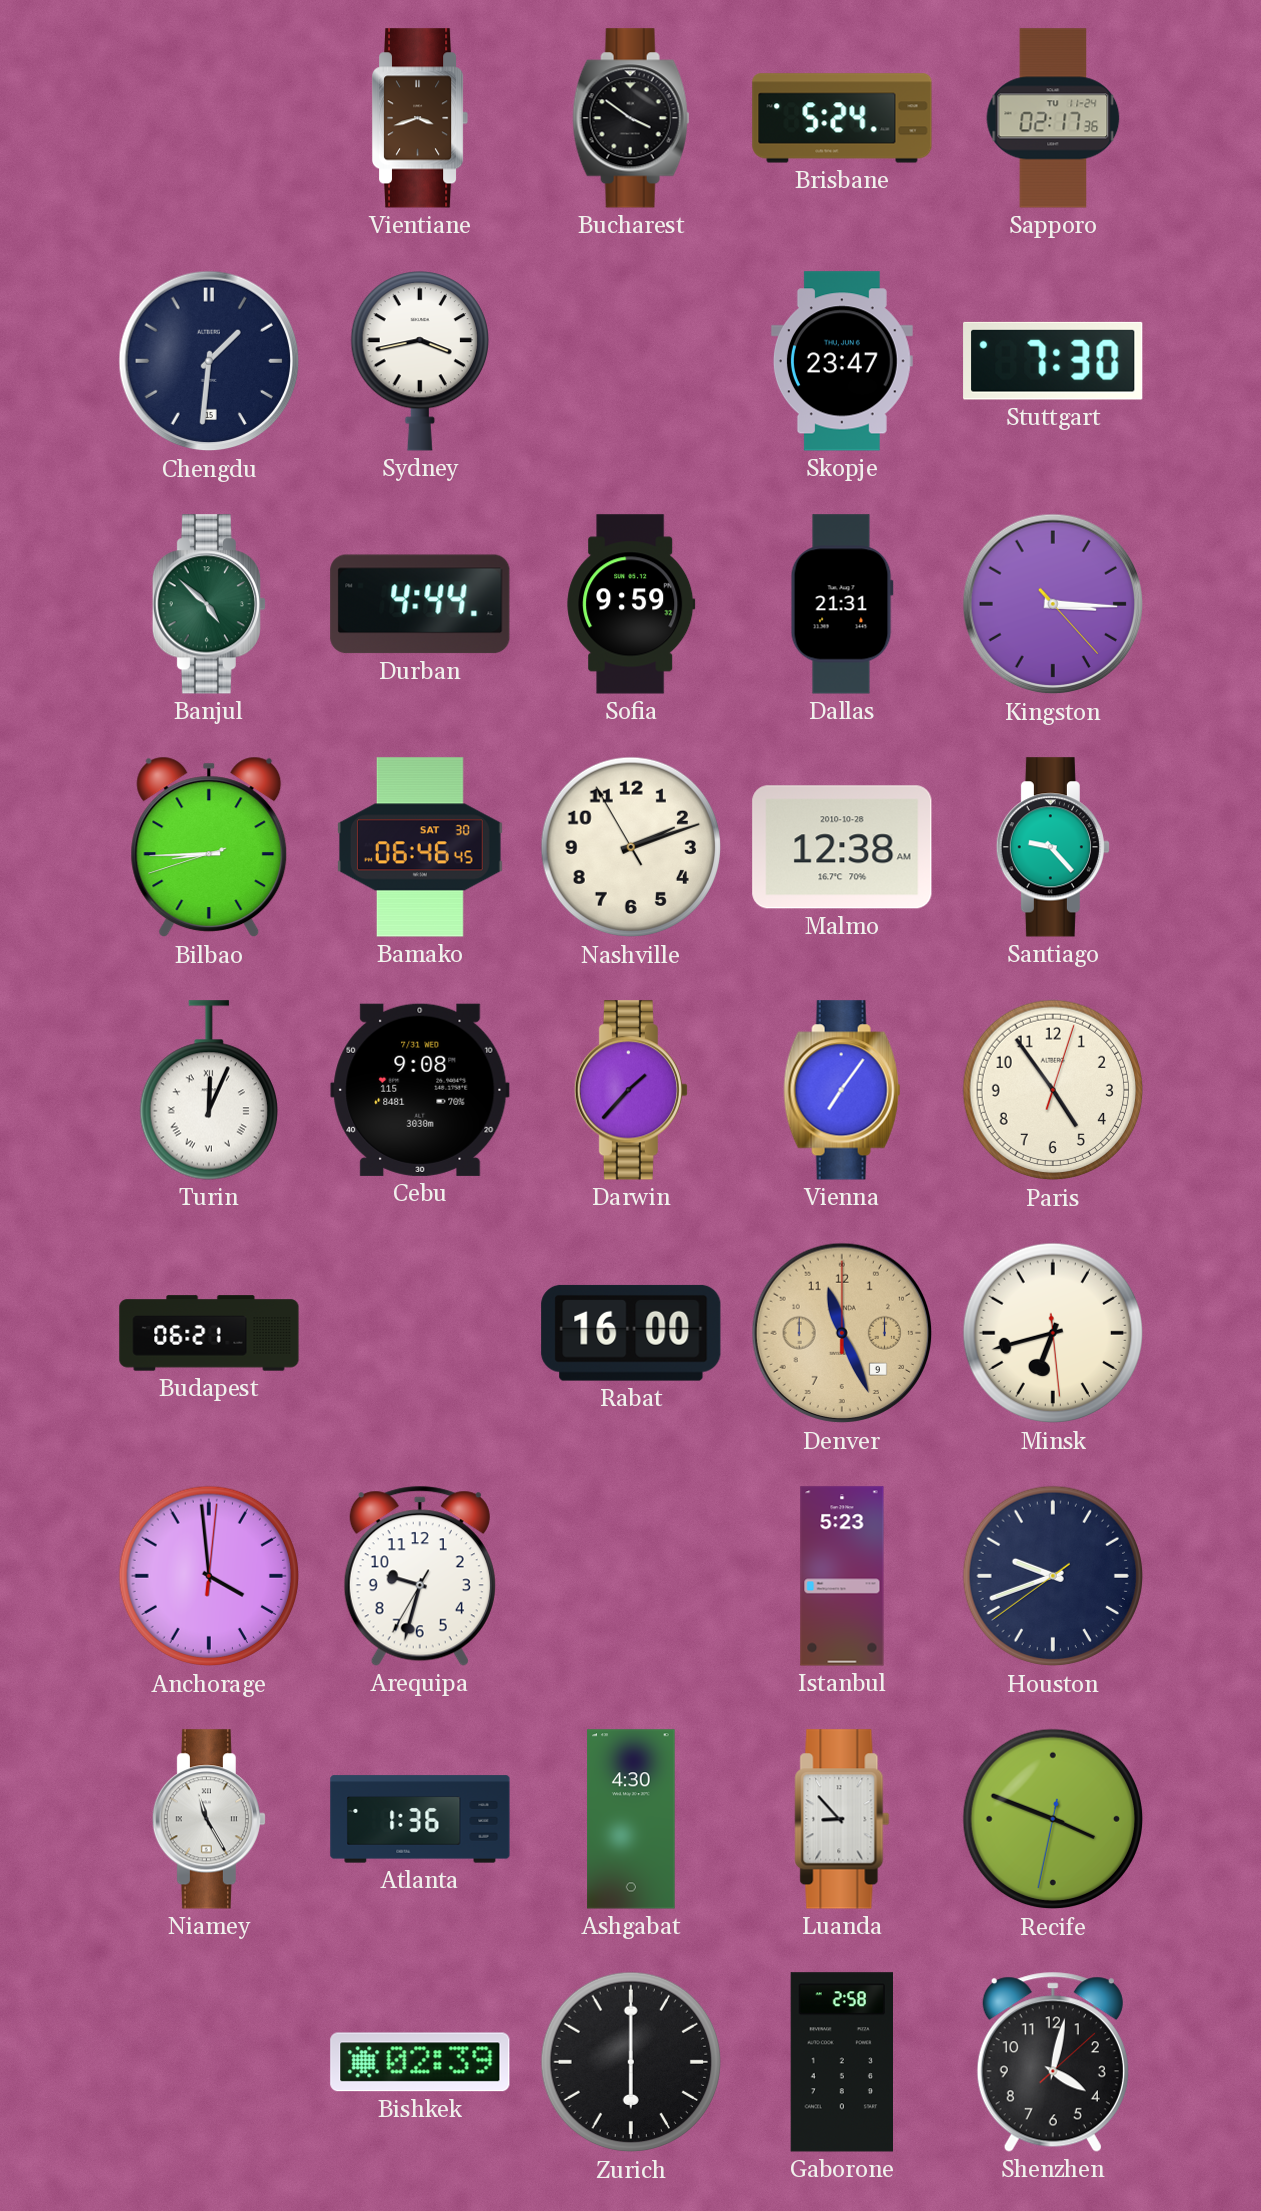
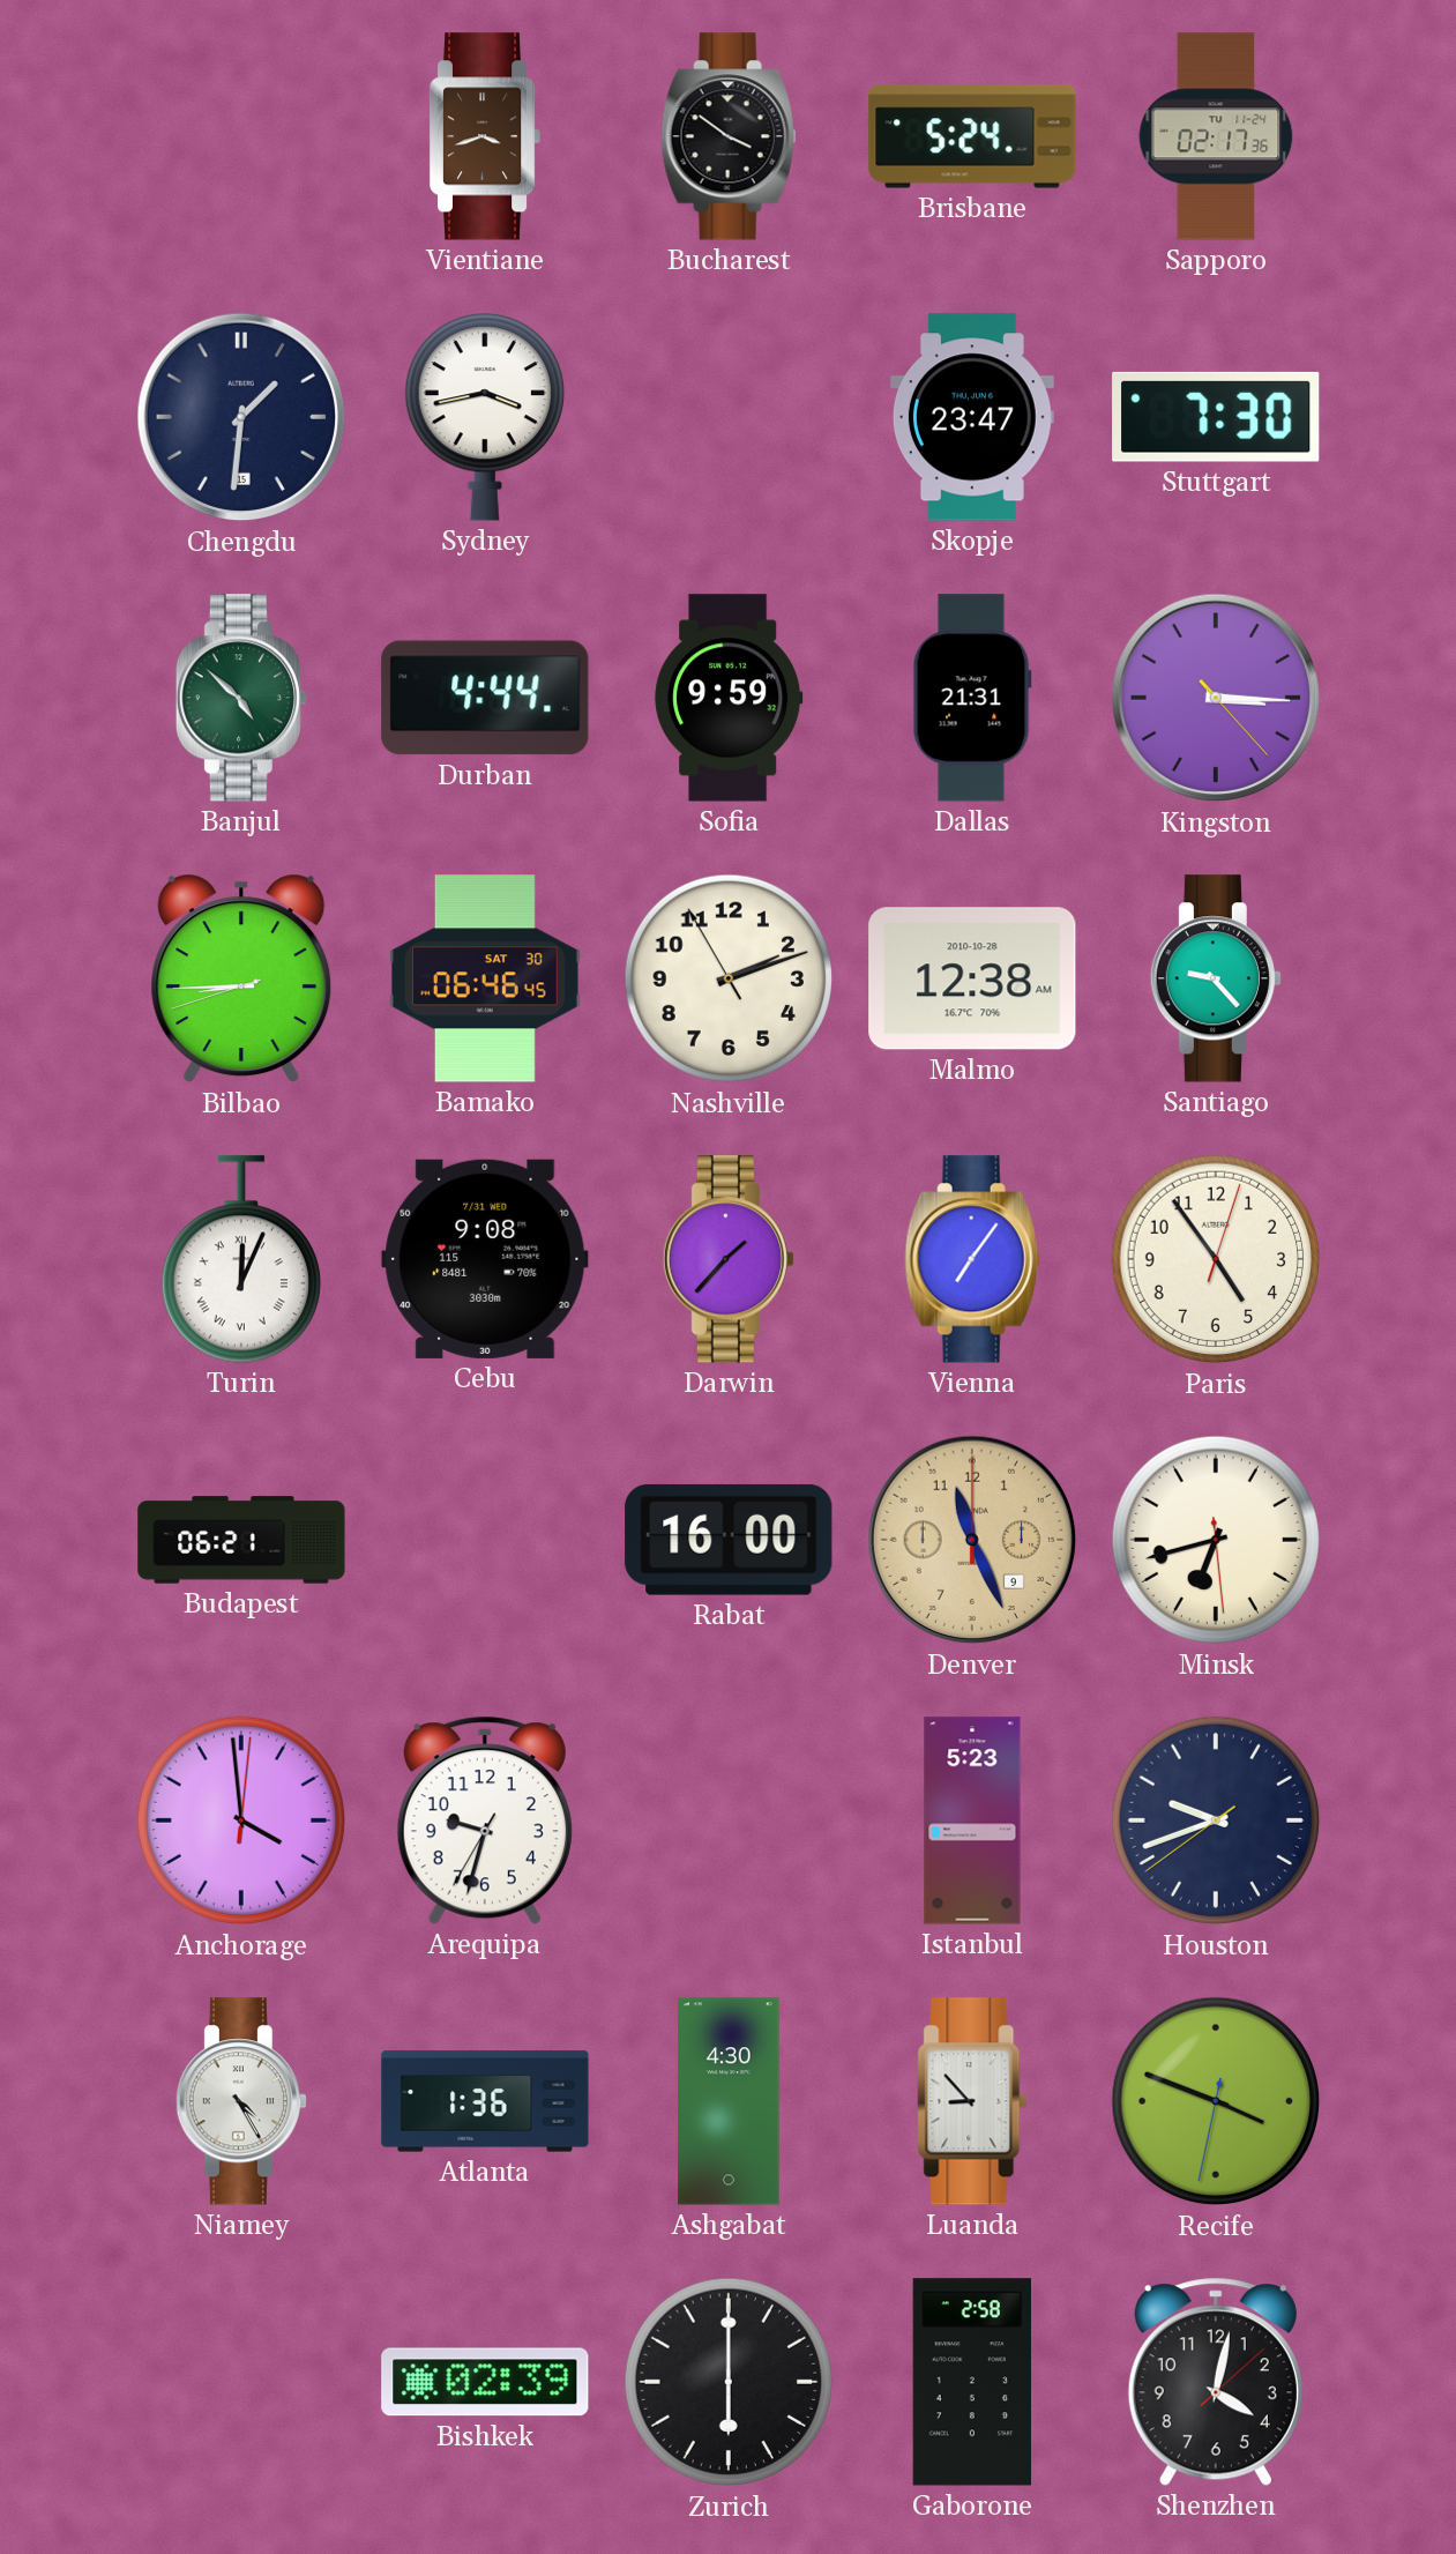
Niamey: 11:25 -> 4:25 (241, 2101)
